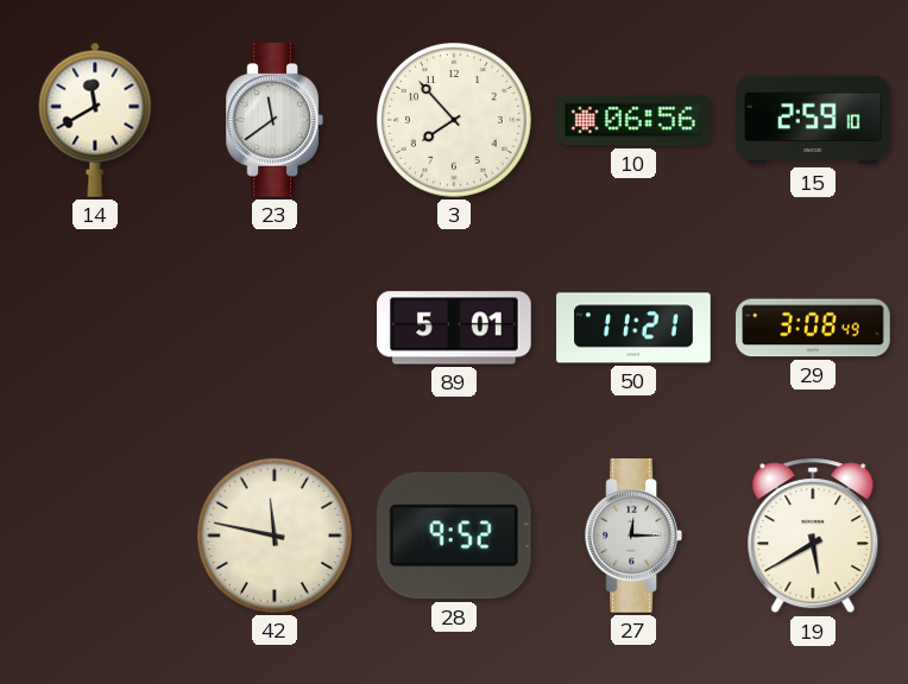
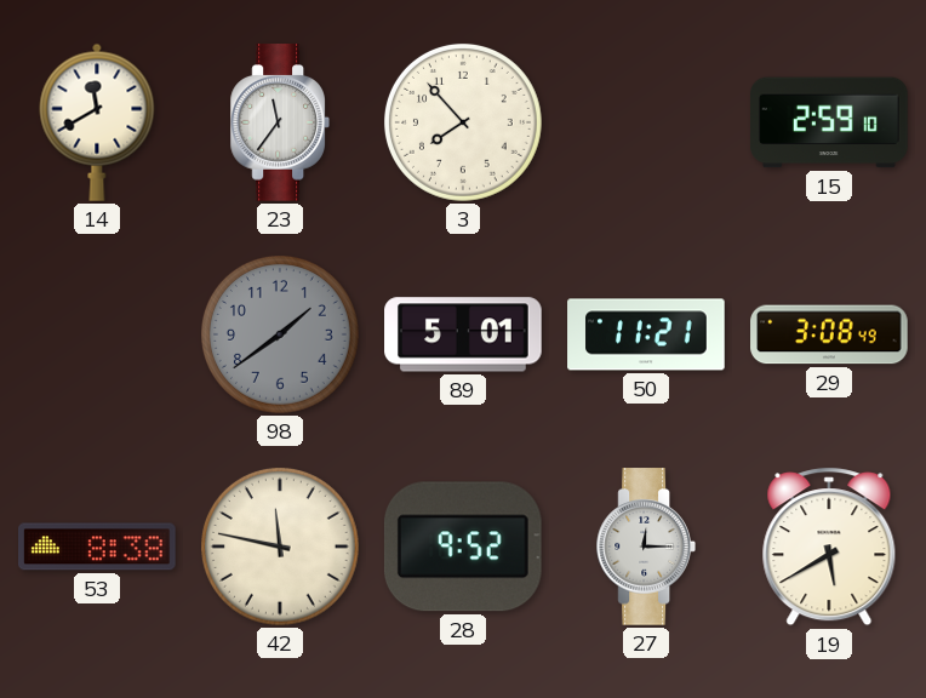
23: 11:39 -> 11:36 (279, 122)
10: 06:56 -> none (633, 120)
98: none -> 1:39 (280, 334)
53: none -> 8:38 (98, 547)
